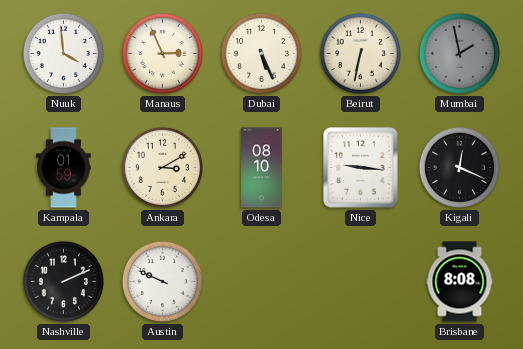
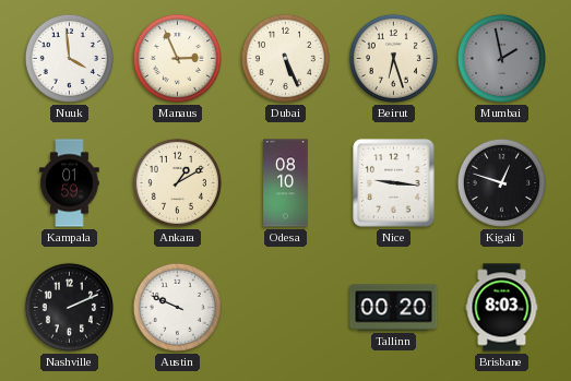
Beirut: 6:32 -> 6:27 (393, 58)
Ankara: 3:10 -> 1:10 (177, 182)
Kigali: 12:19 -> 12:48 (501, 182)
Tallinn: none -> 00:20 (394, 308)
Brisbane: 8:08 -> 8:03 (502, 308)
